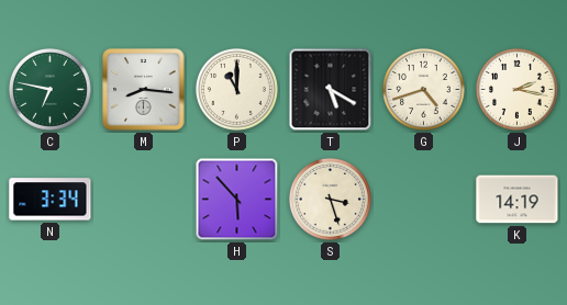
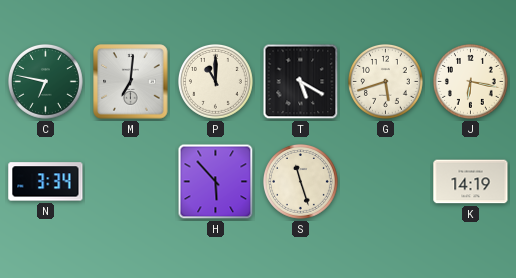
M: 8:16 -> 7:01 (131, 82)
G: 4:42 -> 5:42 (386, 82)
J: 2:17 -> 6:17 (471, 82)
S: 3:27 -> 11:27 (301, 182)
